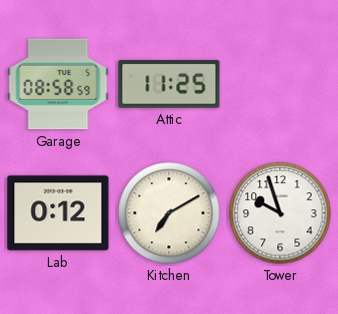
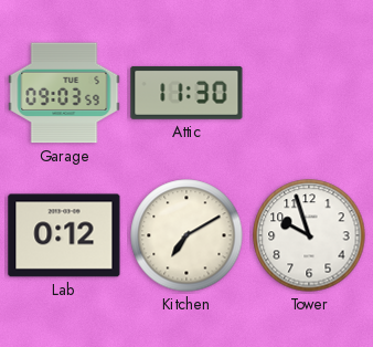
Garage: 08:58 -> 09:03 (64, 93)
Attic: 11:25 -> 11:30 (186, 93)
